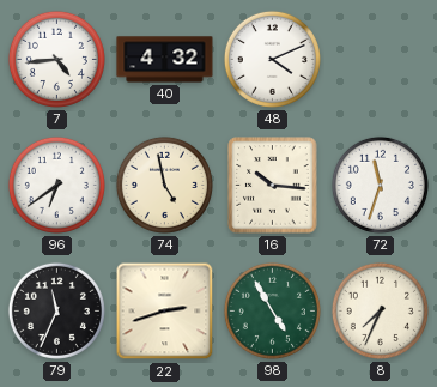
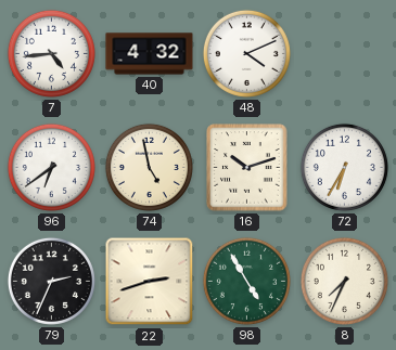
16: 10:16 -> 10:12 (247, 168)
72: 11:33 -> 6:35 (344, 167)
79: 11:34 -> 2:34 (51, 281)
